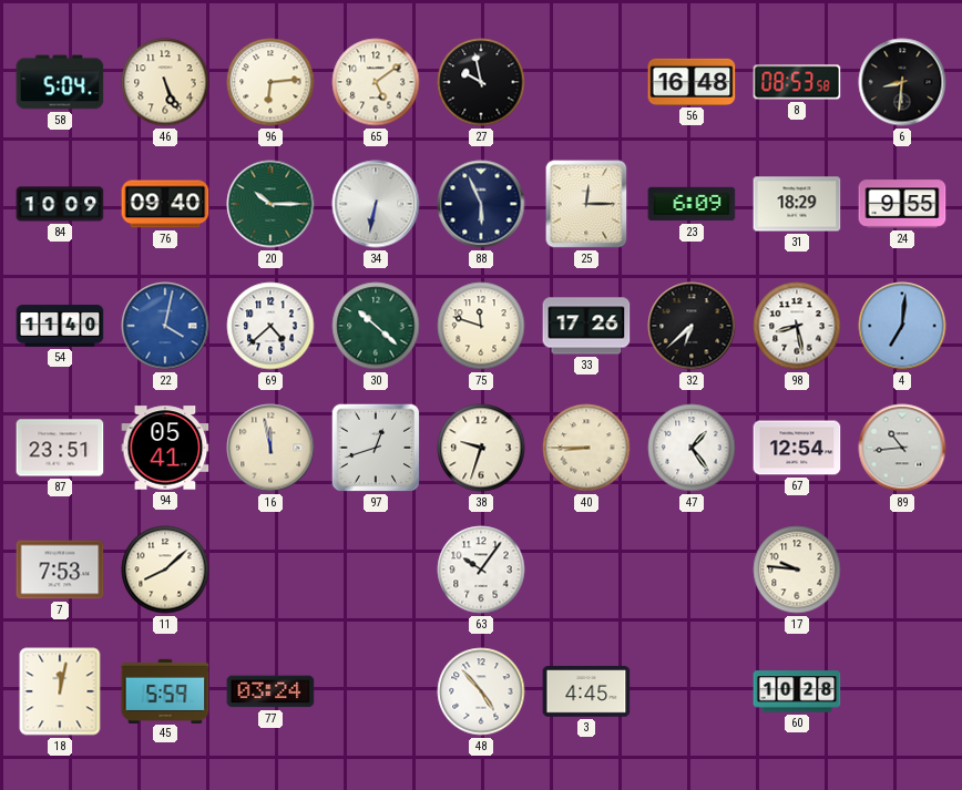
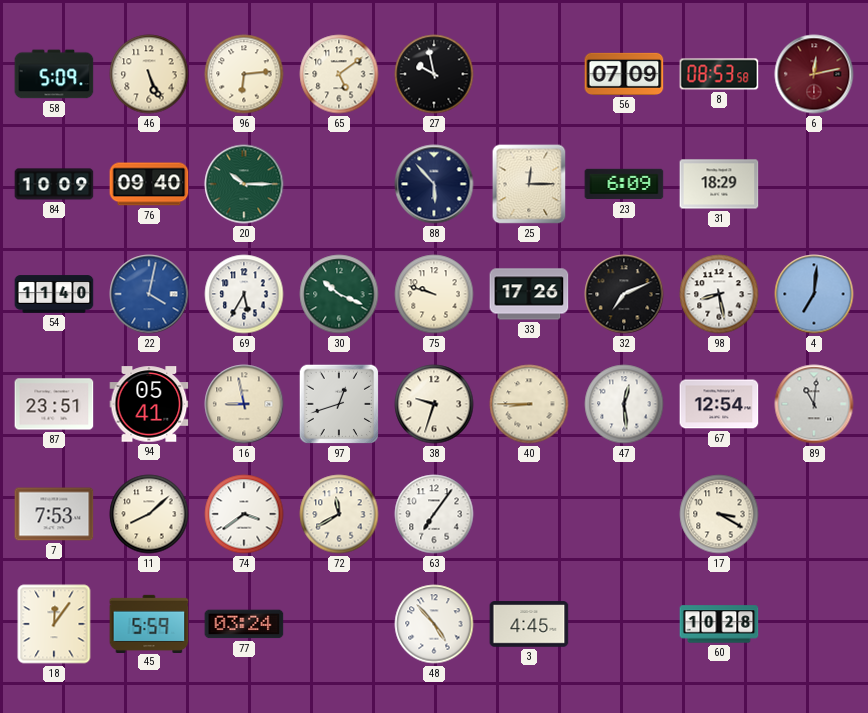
58: 5:04 -> 5:09 (54, 74)
56: 16:48 -> 07:09 (624, 74)
6: 8:31 -> 12:13 (814, 74)
6 dial: black -> burgundy (814, 74)
34: 6:32 -> none (376, 204)
88: 5:56 -> 5:53 (434, 184)
24: 9:55 -> none (902, 204)
69: 4:38 -> 5:35 (244, 294)
30: 10:22 -> 10:19 (339, 294)
75: 11:48 -> 9:48 (434, 294)
32: 6:38 -> 7:11 (624, 294)
16: 11:58 -> 8:58 (244, 404)
47: 1:24 -> 12:29 (624, 404)
89: 10:44 -> 11:01 (814, 404)
74: none -> 3:39 (244, 514)
72: none -> 11:40 (339, 514)
63: 10:06 -> 7:06 (434, 514)
17: 9:46 -> 3:20 (719, 514)
18: 12:02 -> 12:06 (54, 624)
